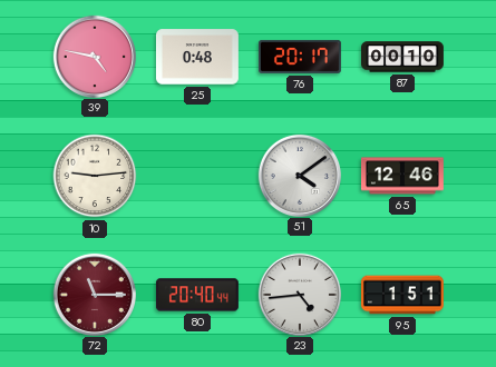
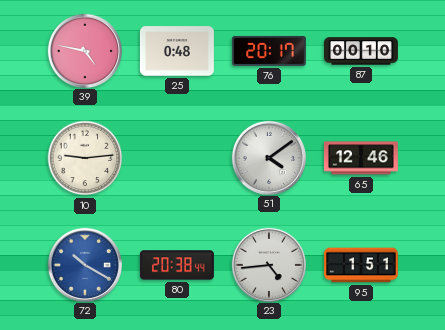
72: 11:15 -> 10:20 (84, 264)
72 dial: burgundy -> blue (84, 264)
80: 20:40 -> 20:38 (177, 265)
